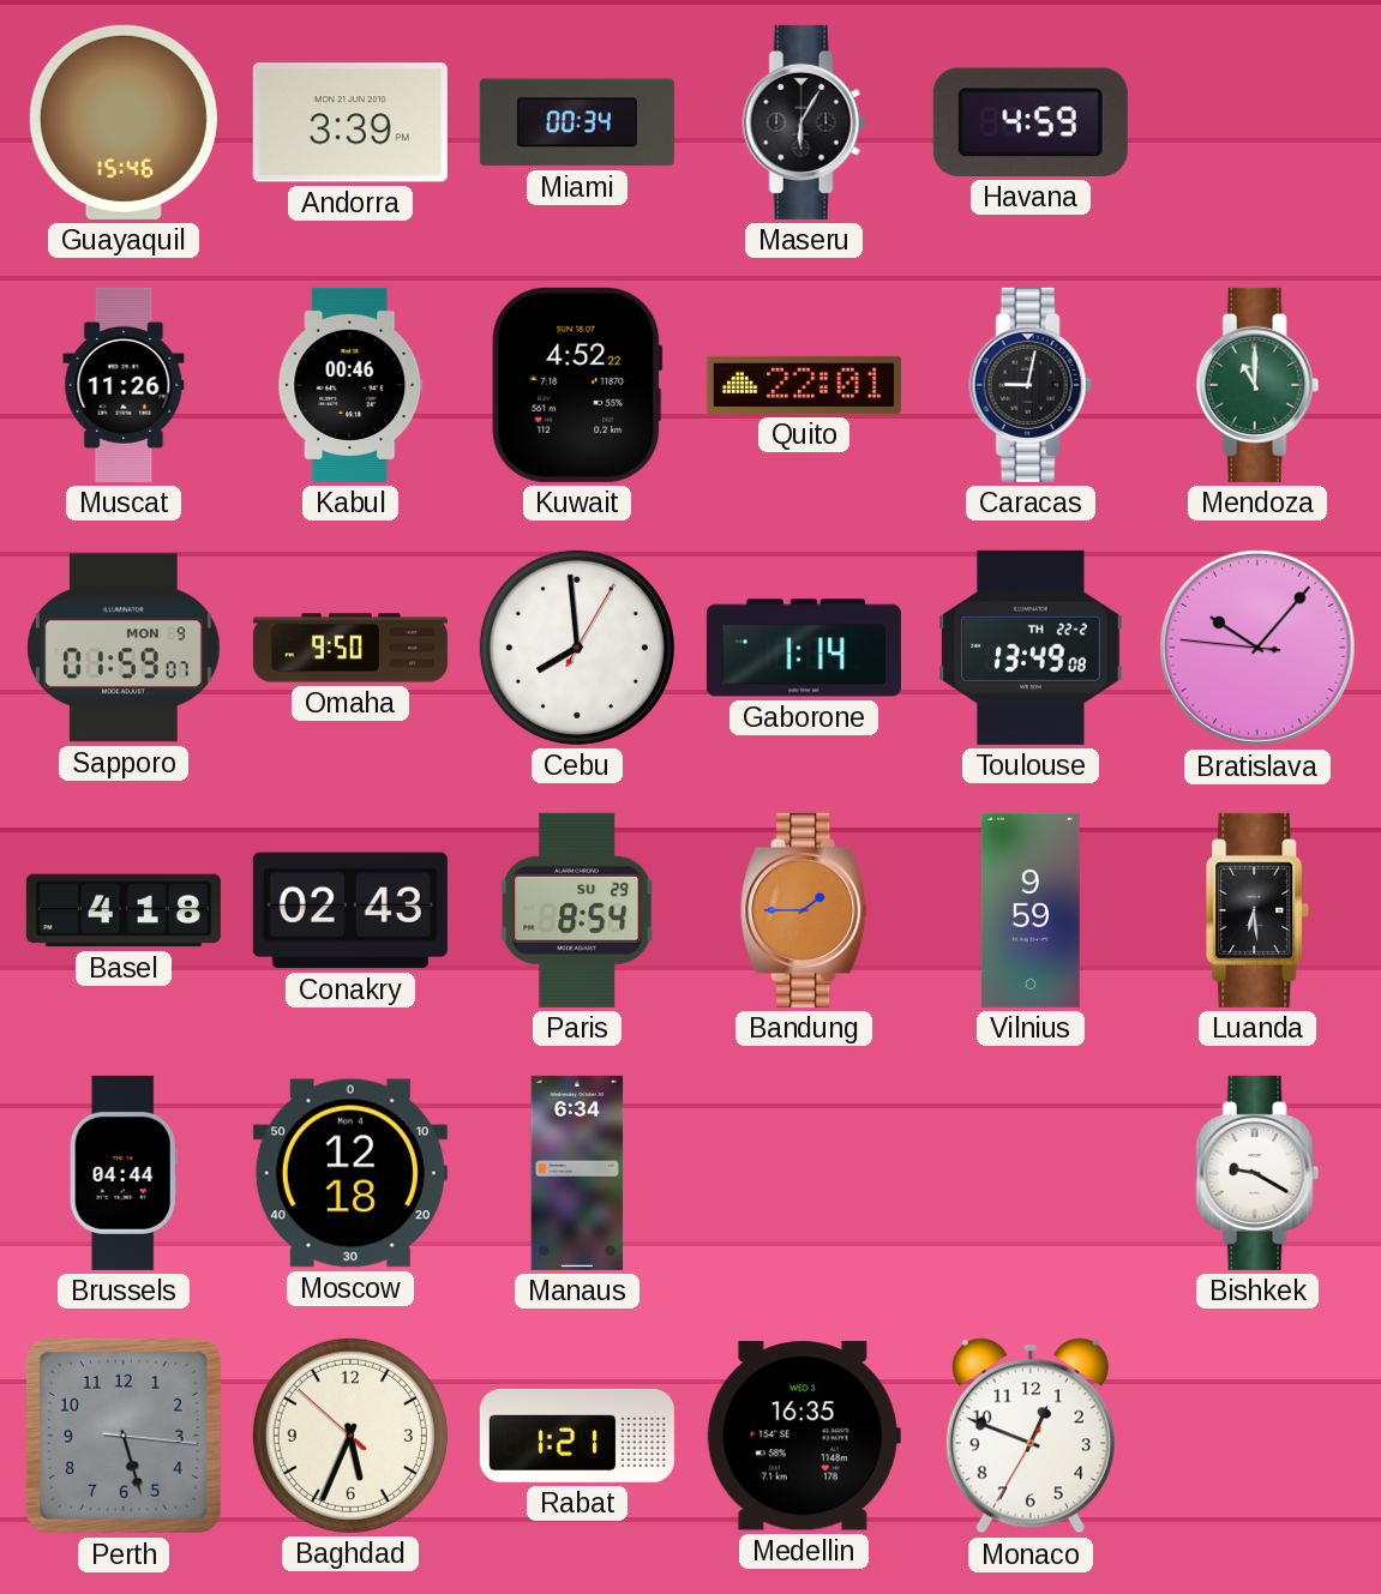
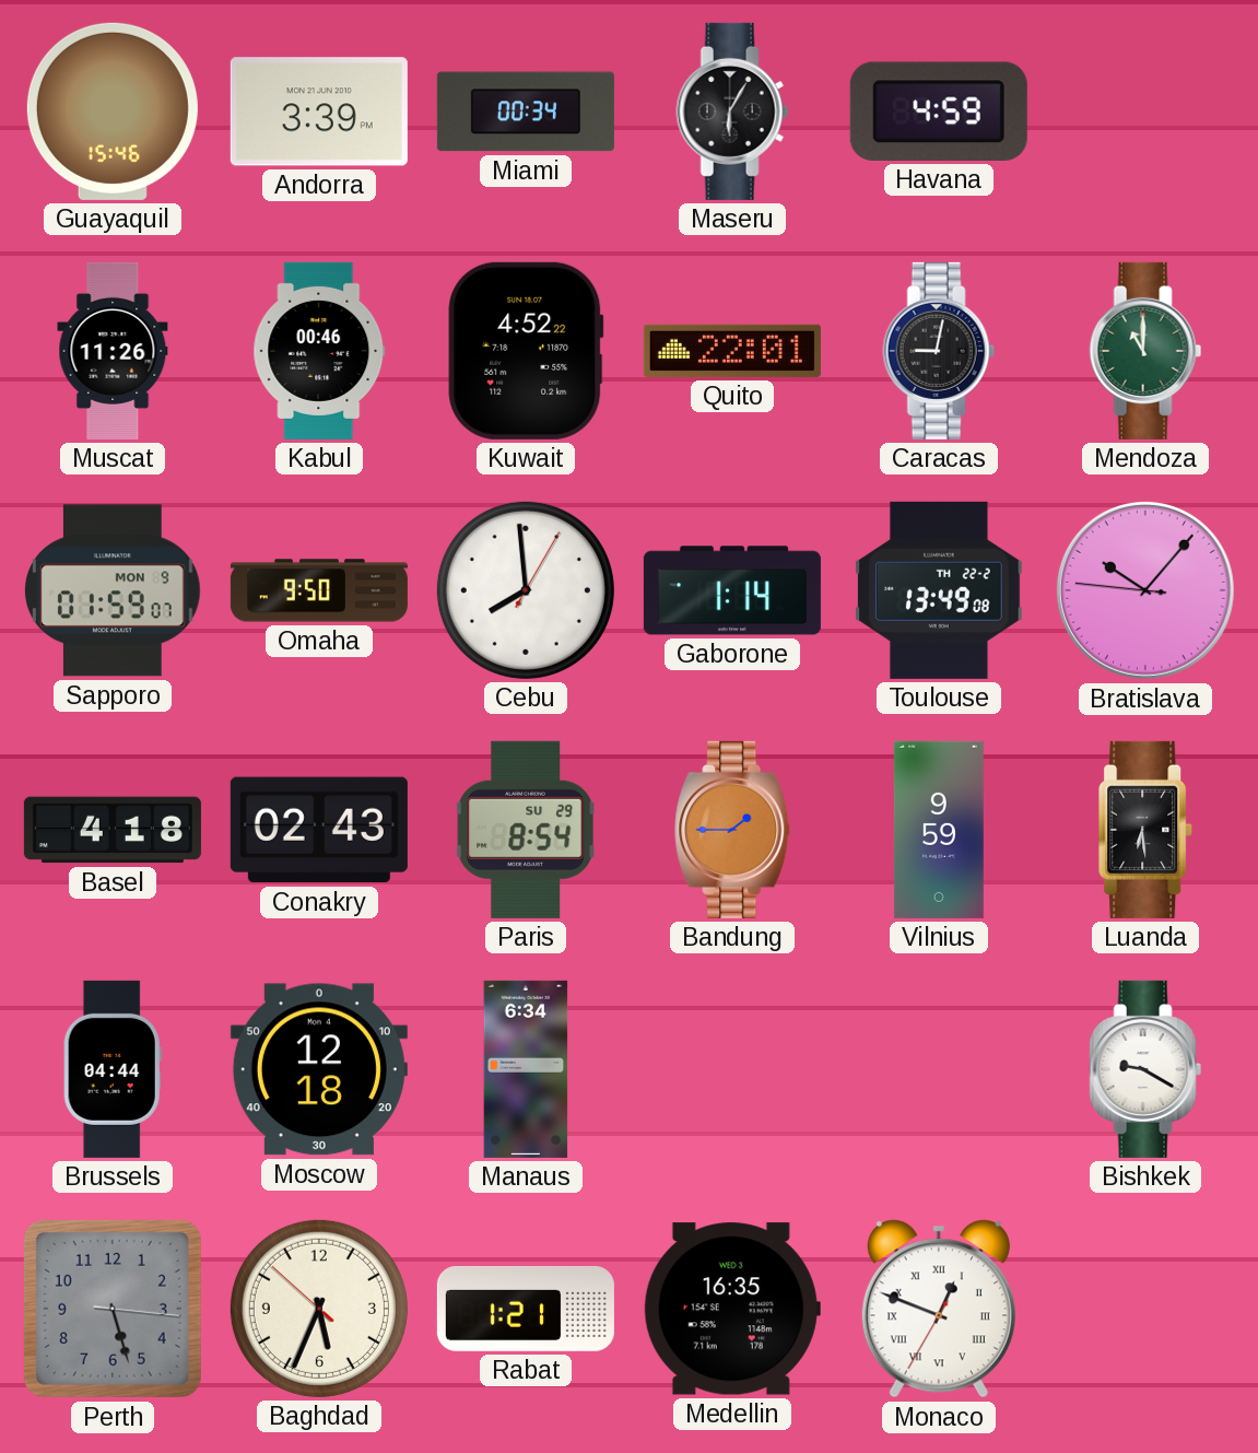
Monaco numerals: Arabic -> Roman (939, 1309)
